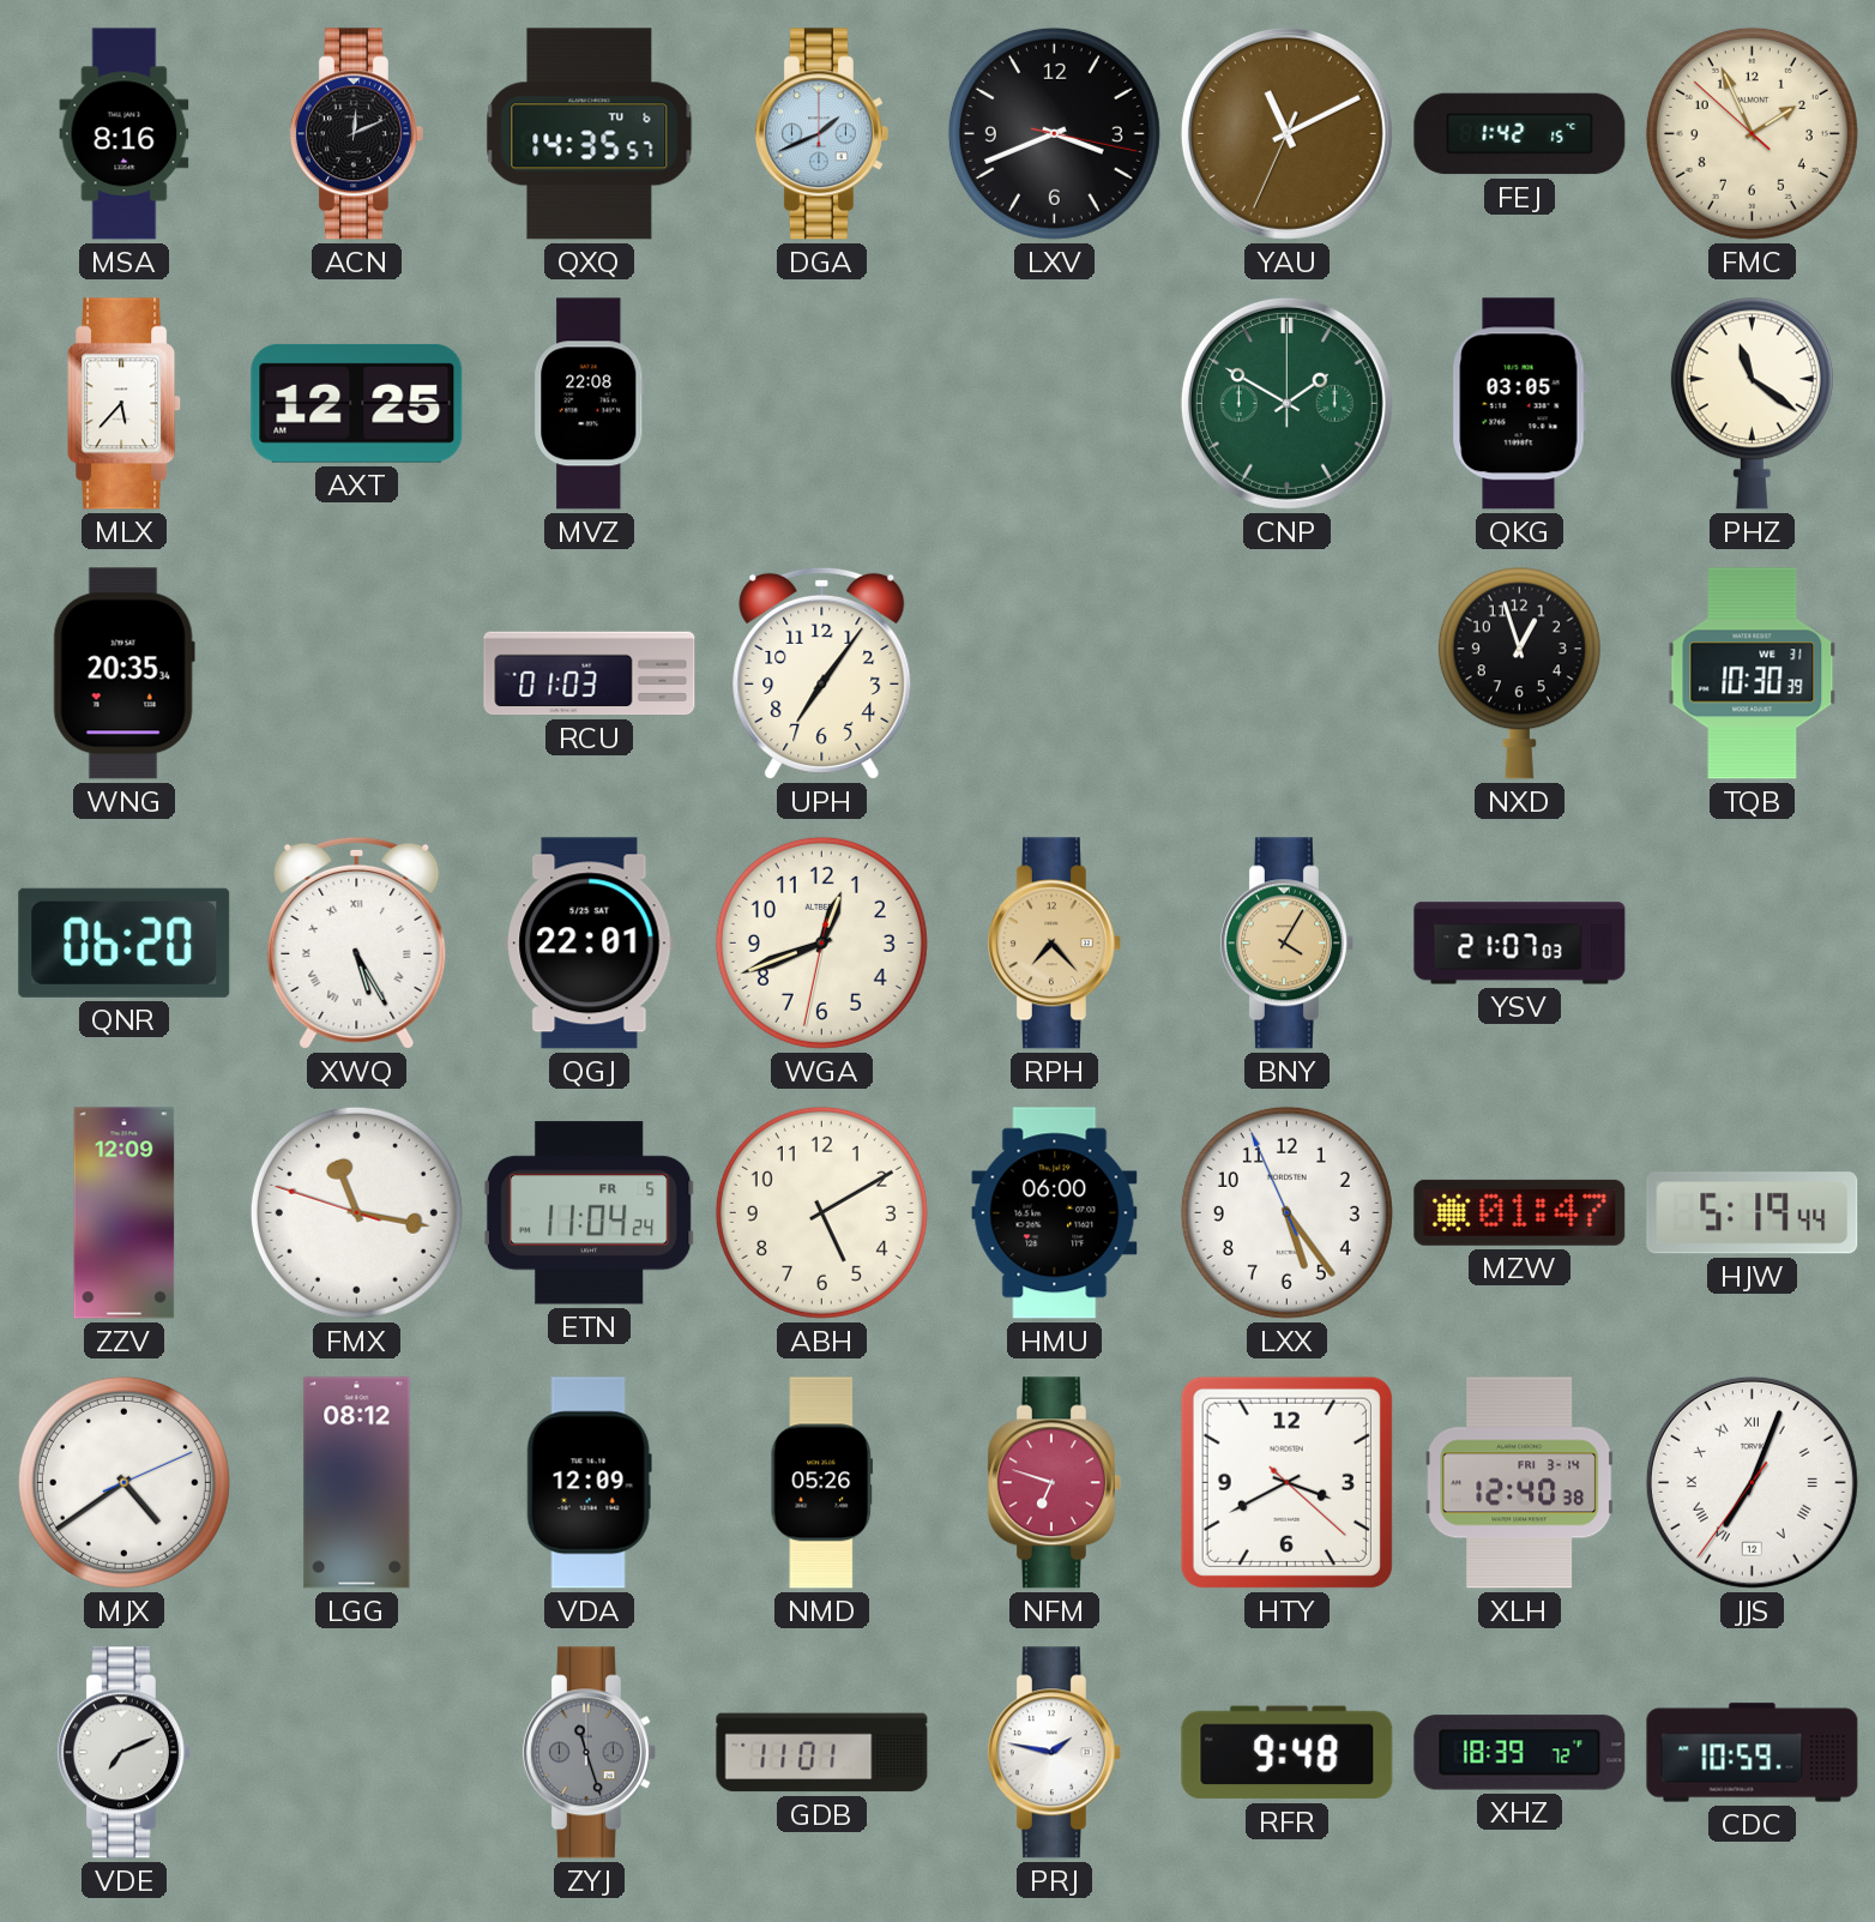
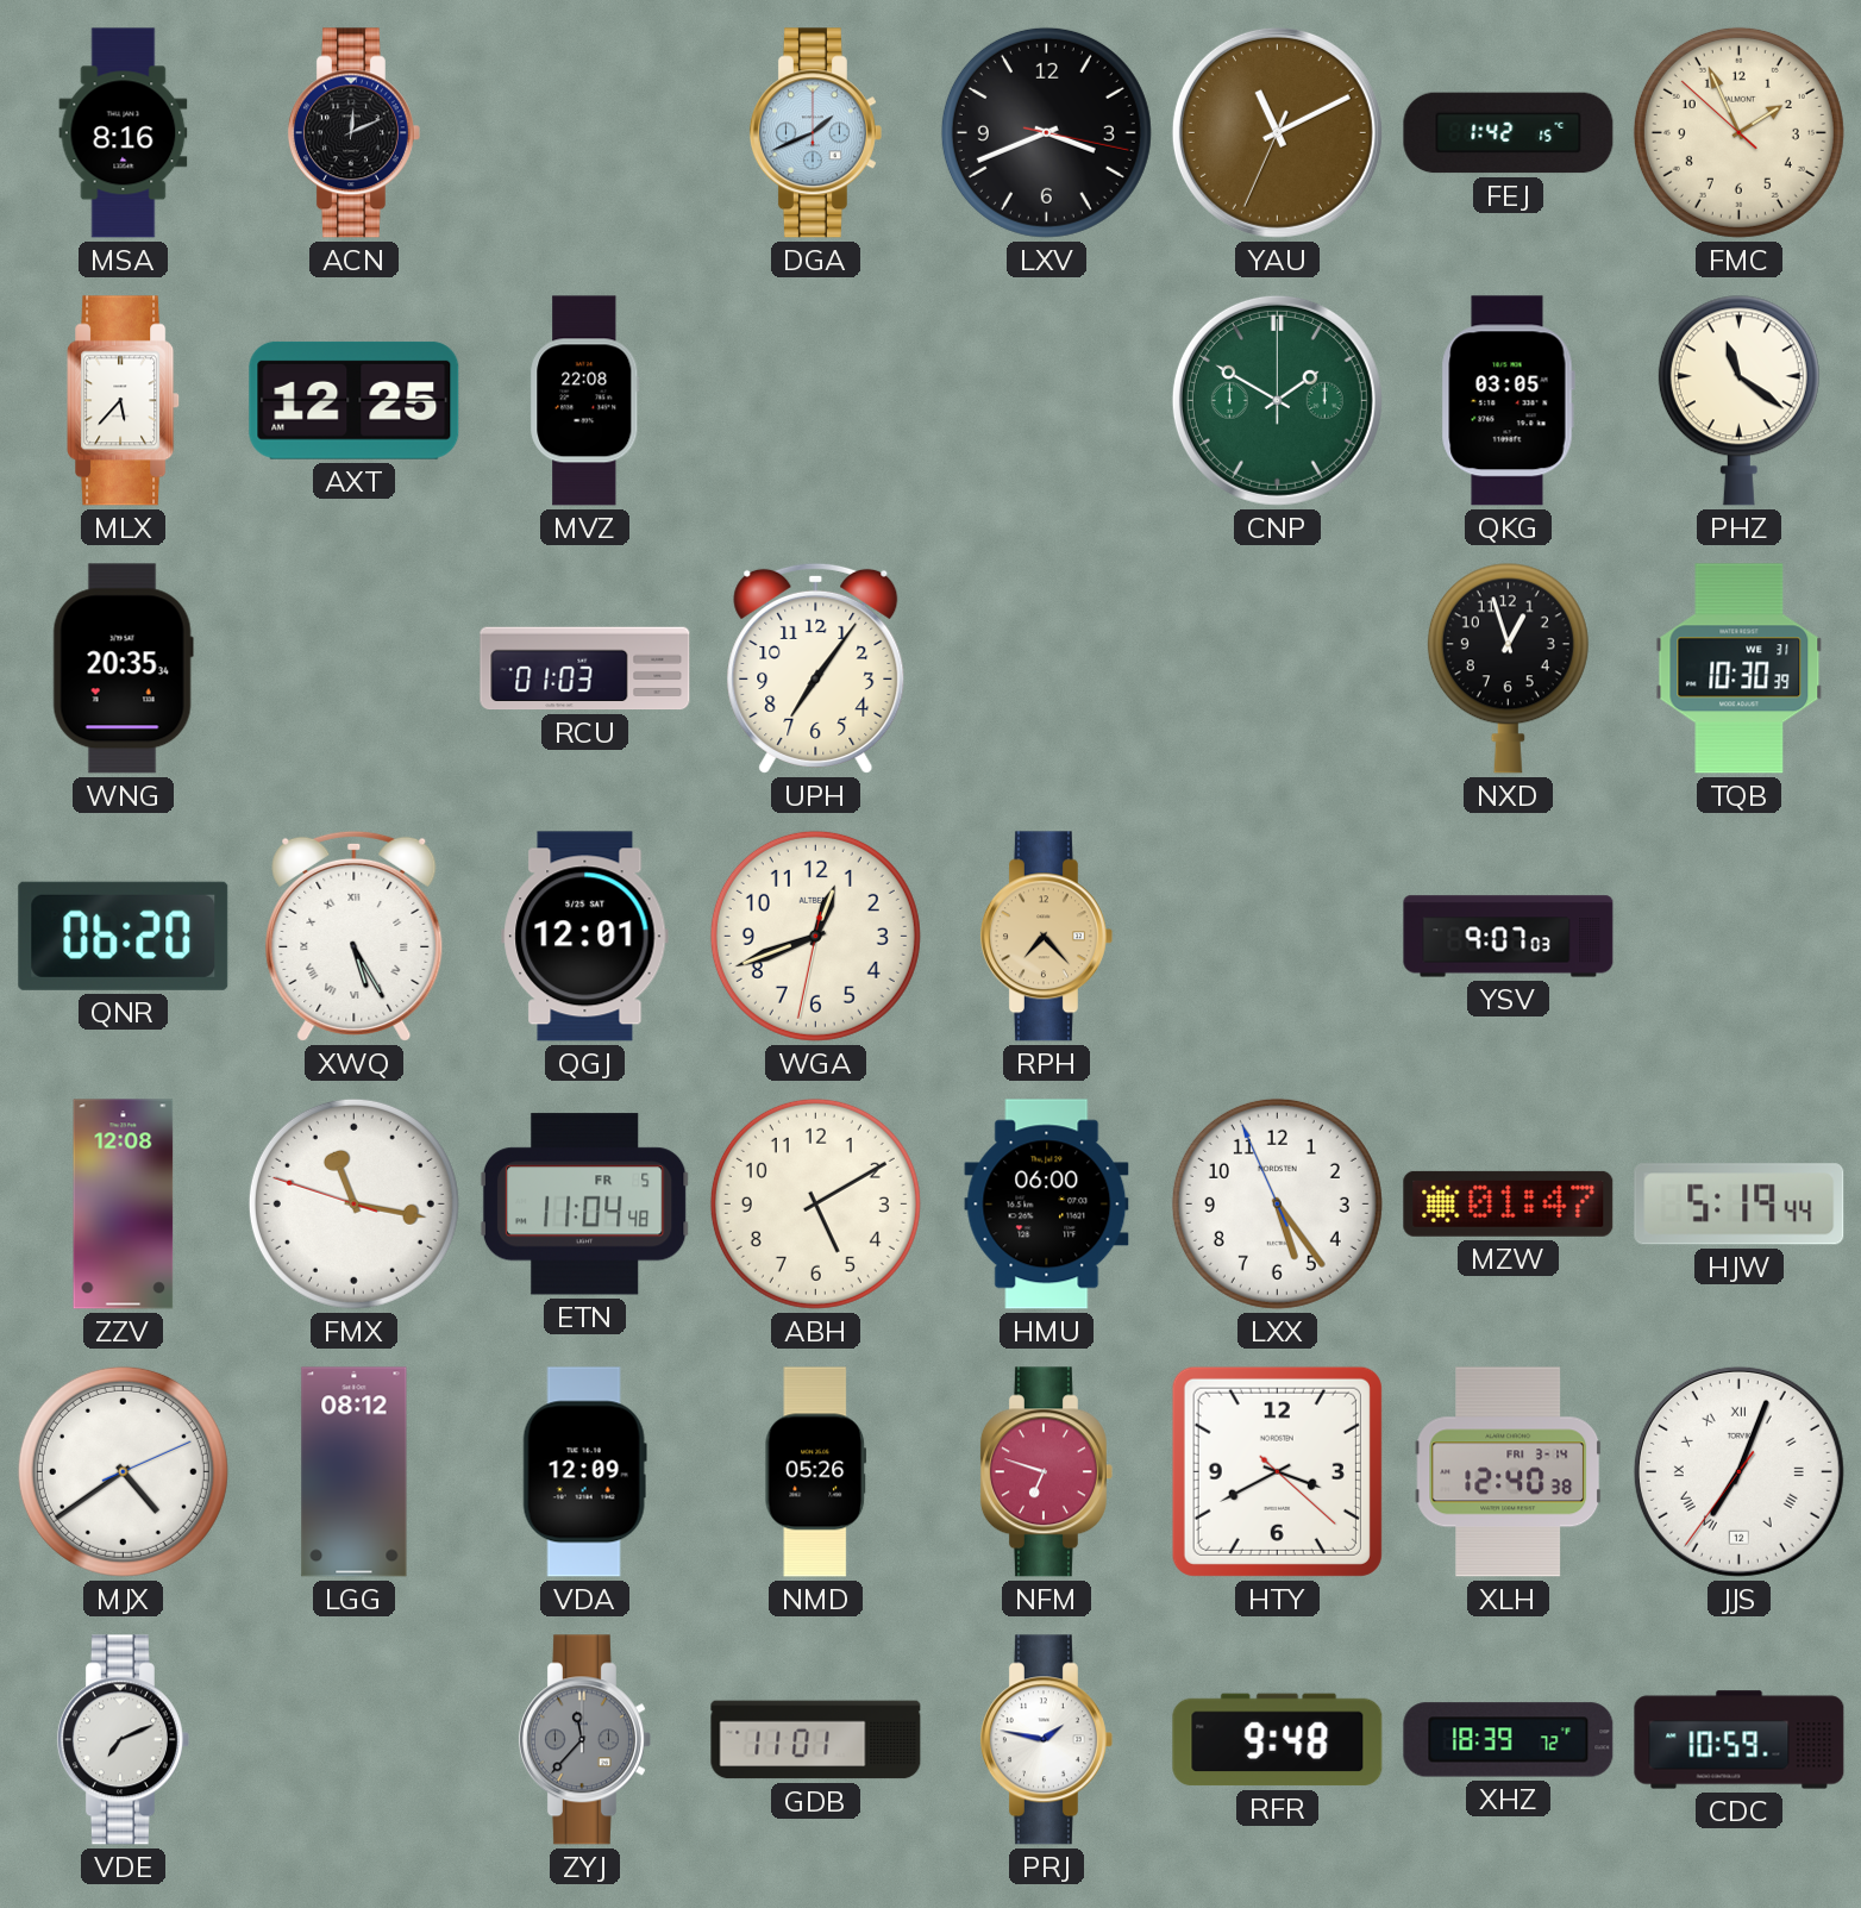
QXQ: 14:35 -> none (590, 134)
QGJ: 22:01 -> 12:01 (585, 937)
BNY: 4:05 -> none (1286, 944)
YSV: 21:07 -> 9:07 (1509, 937)
ZZV: 12:09 -> 12:08 (124, 1205)
ETN: 11:04:24 -> 11:04:48 (584, 1205)
ZYJ: 11:27 -> 11:37 (584, 1740)
